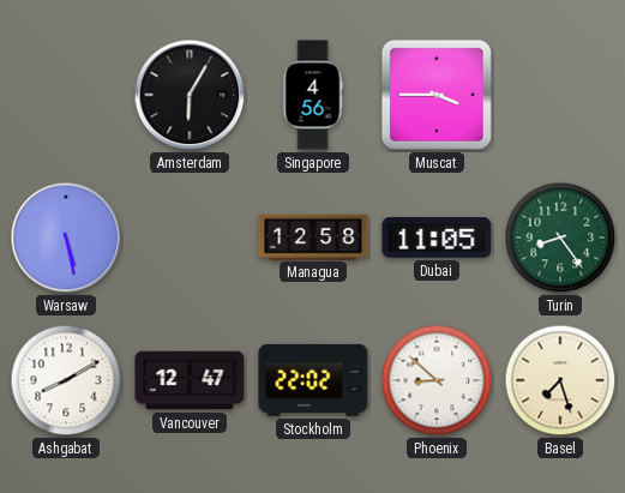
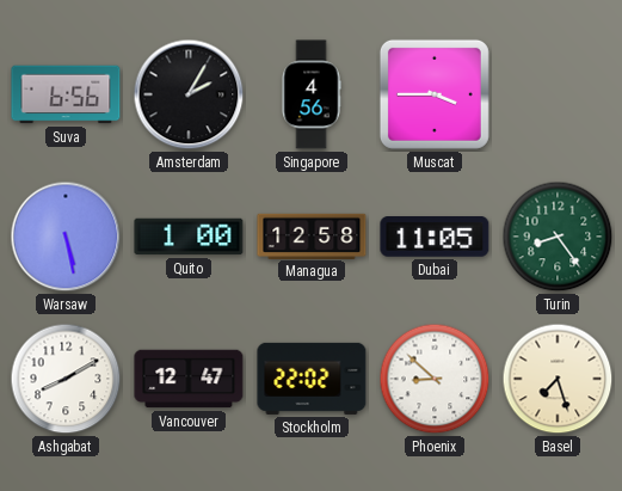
Suva: none -> 6:56 (66, 94)
Amsterdam: 6:05 -> 2:05 (189, 94)
Quito: none -> 1:00 (189, 237)
